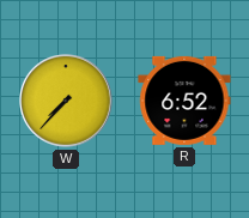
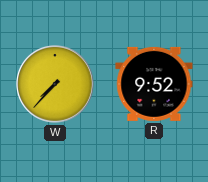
R: 6:52 -> 9:52 (154, 84)
